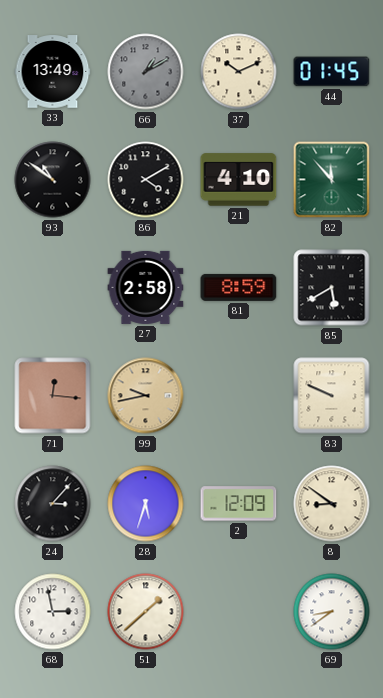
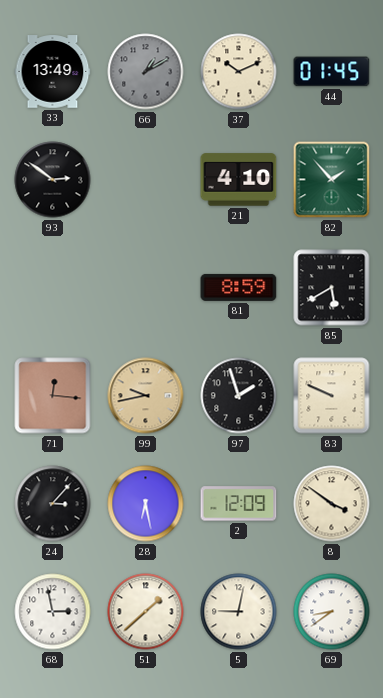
93: 10:51 -> 2:51 (53, 180)
86: 4:10 -> none (146, 180)
82: 11:53 -> 1:53 (332, 180)
27: 2:58 -> none (146, 287)
97: none -> 1:57 (239, 396)
28: 5:33 -> 6:28 (146, 504)
8: 8:51 -> 3:51 (332, 504)
5: none -> 9:02 (239, 612)
